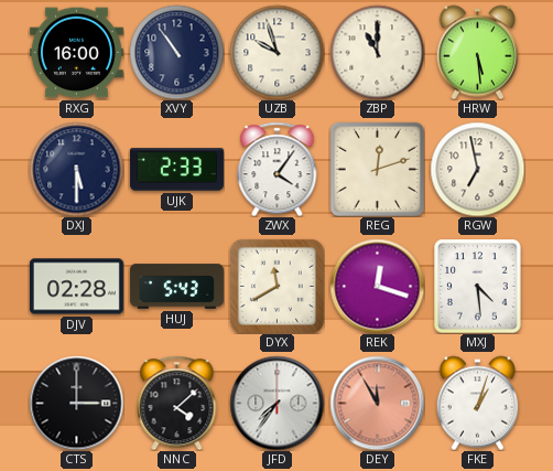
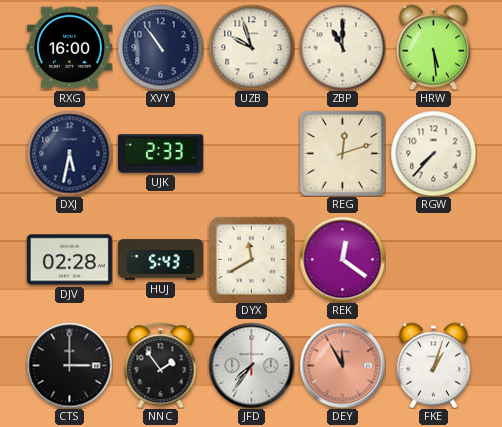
DXJ: 5:30 -> 5:32 (69, 153)
ZWX: 4:06 -> none (278, 169)
RGW: 6:58 -> 7:37 (433, 153)
REK: 12:18 -> 12:21 (342, 259)
MXJ: 4:29 -> none (478, 286)
NNC: 4:08 -> 1:54 (161, 365)
